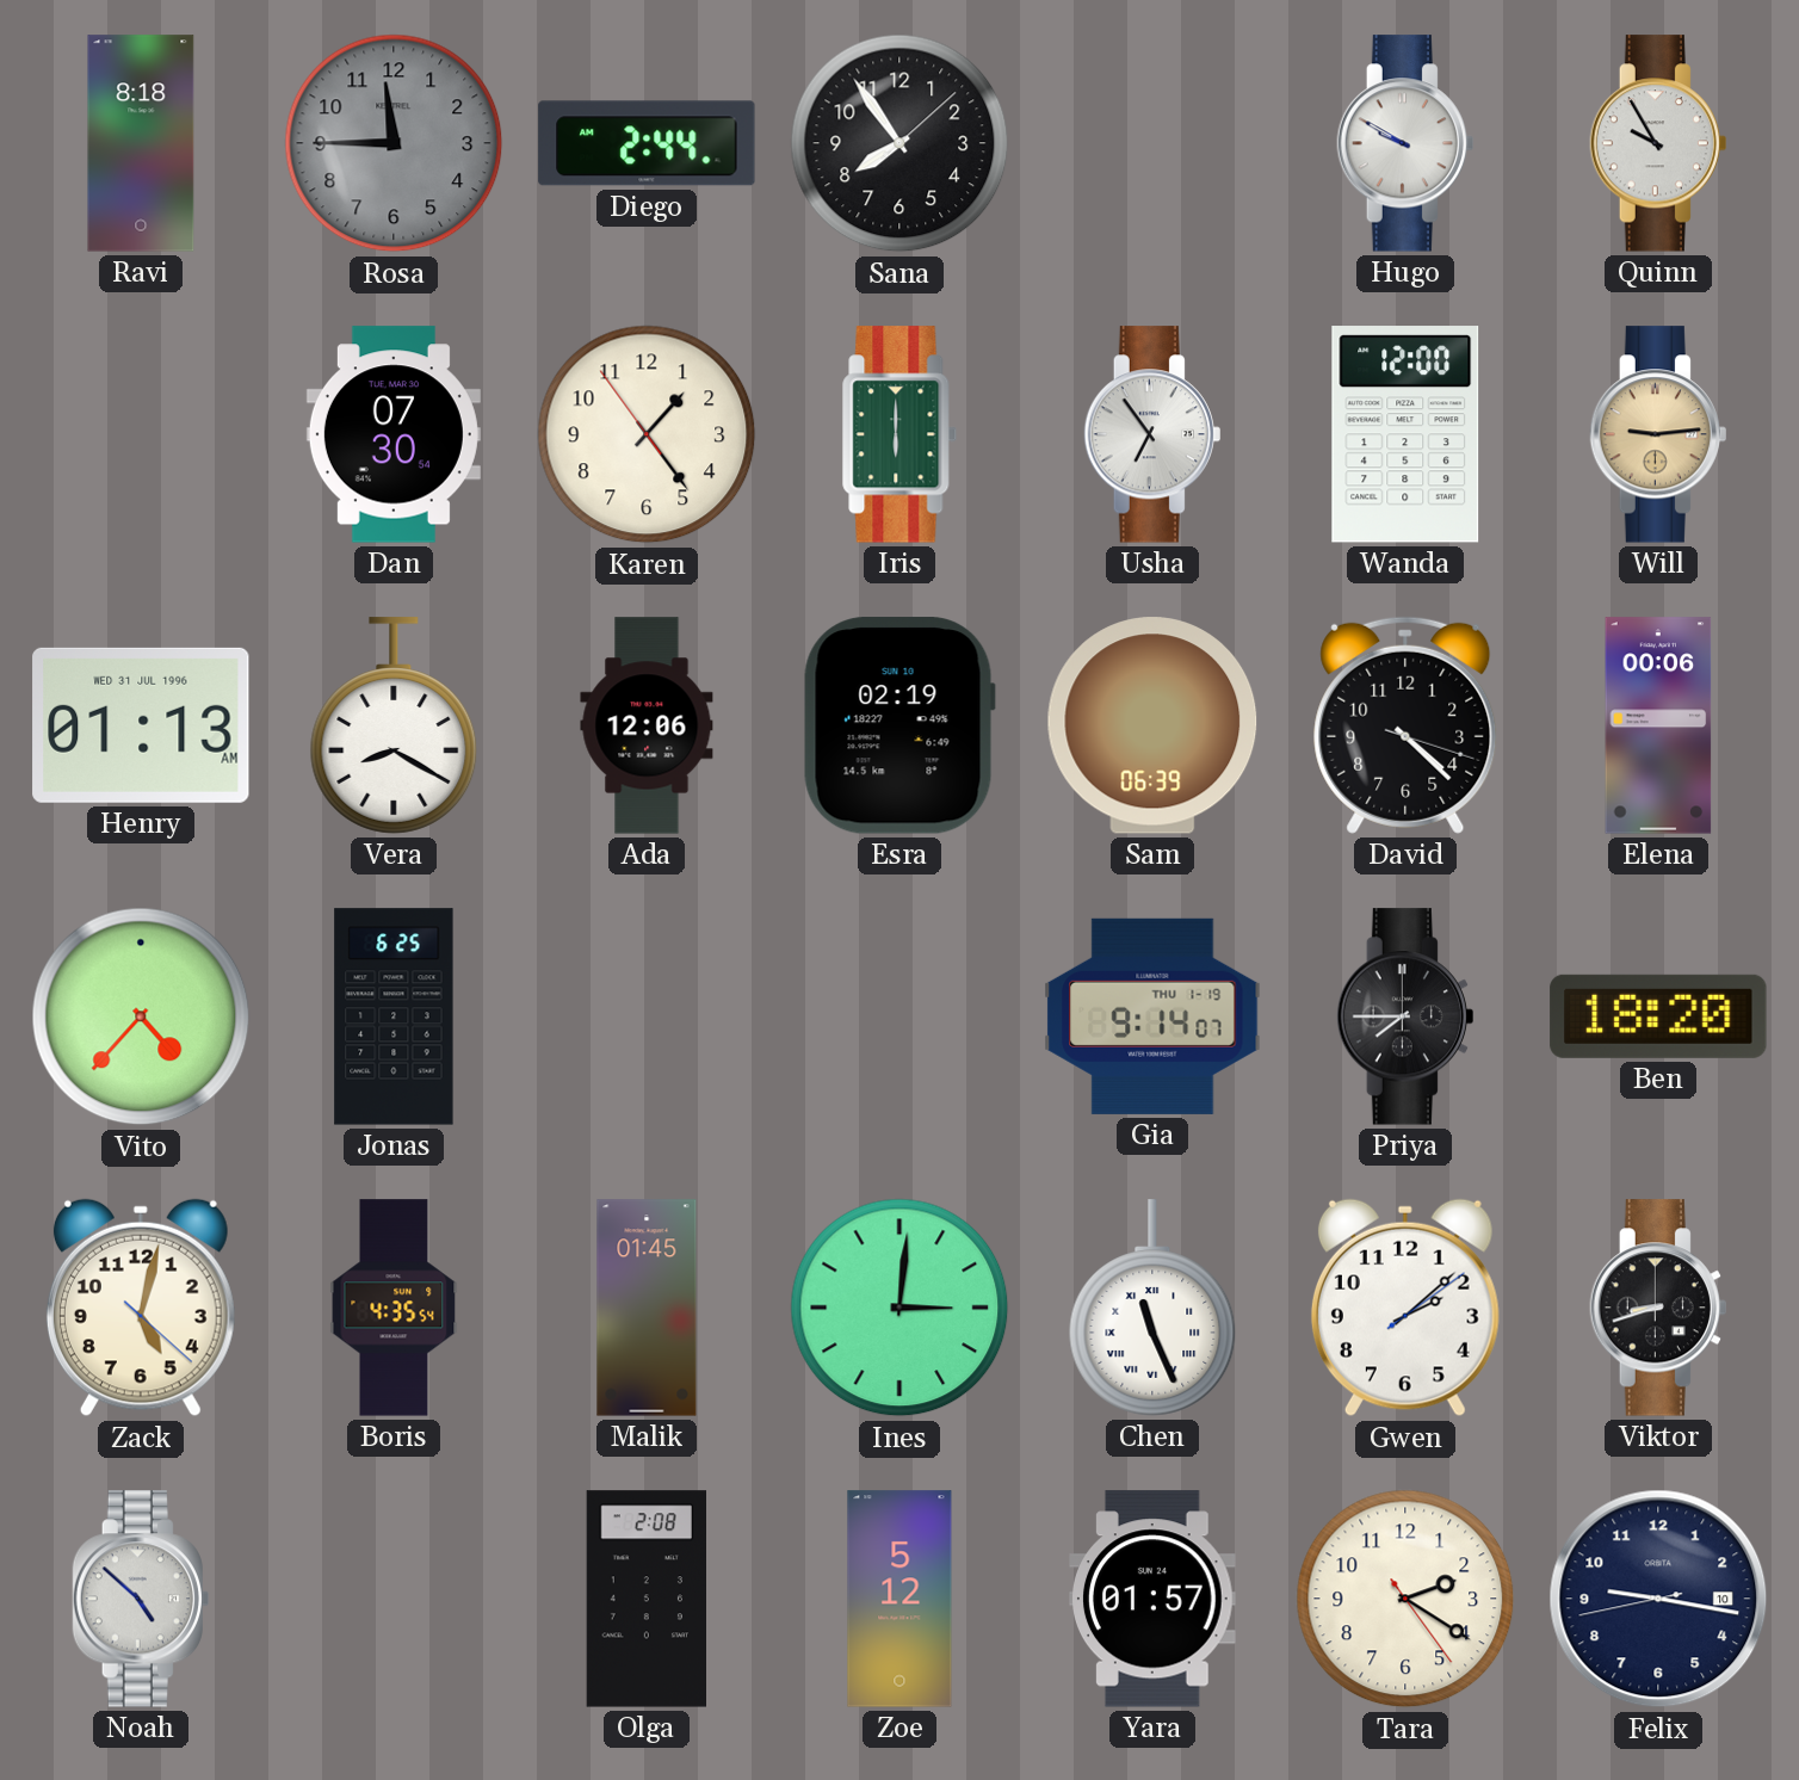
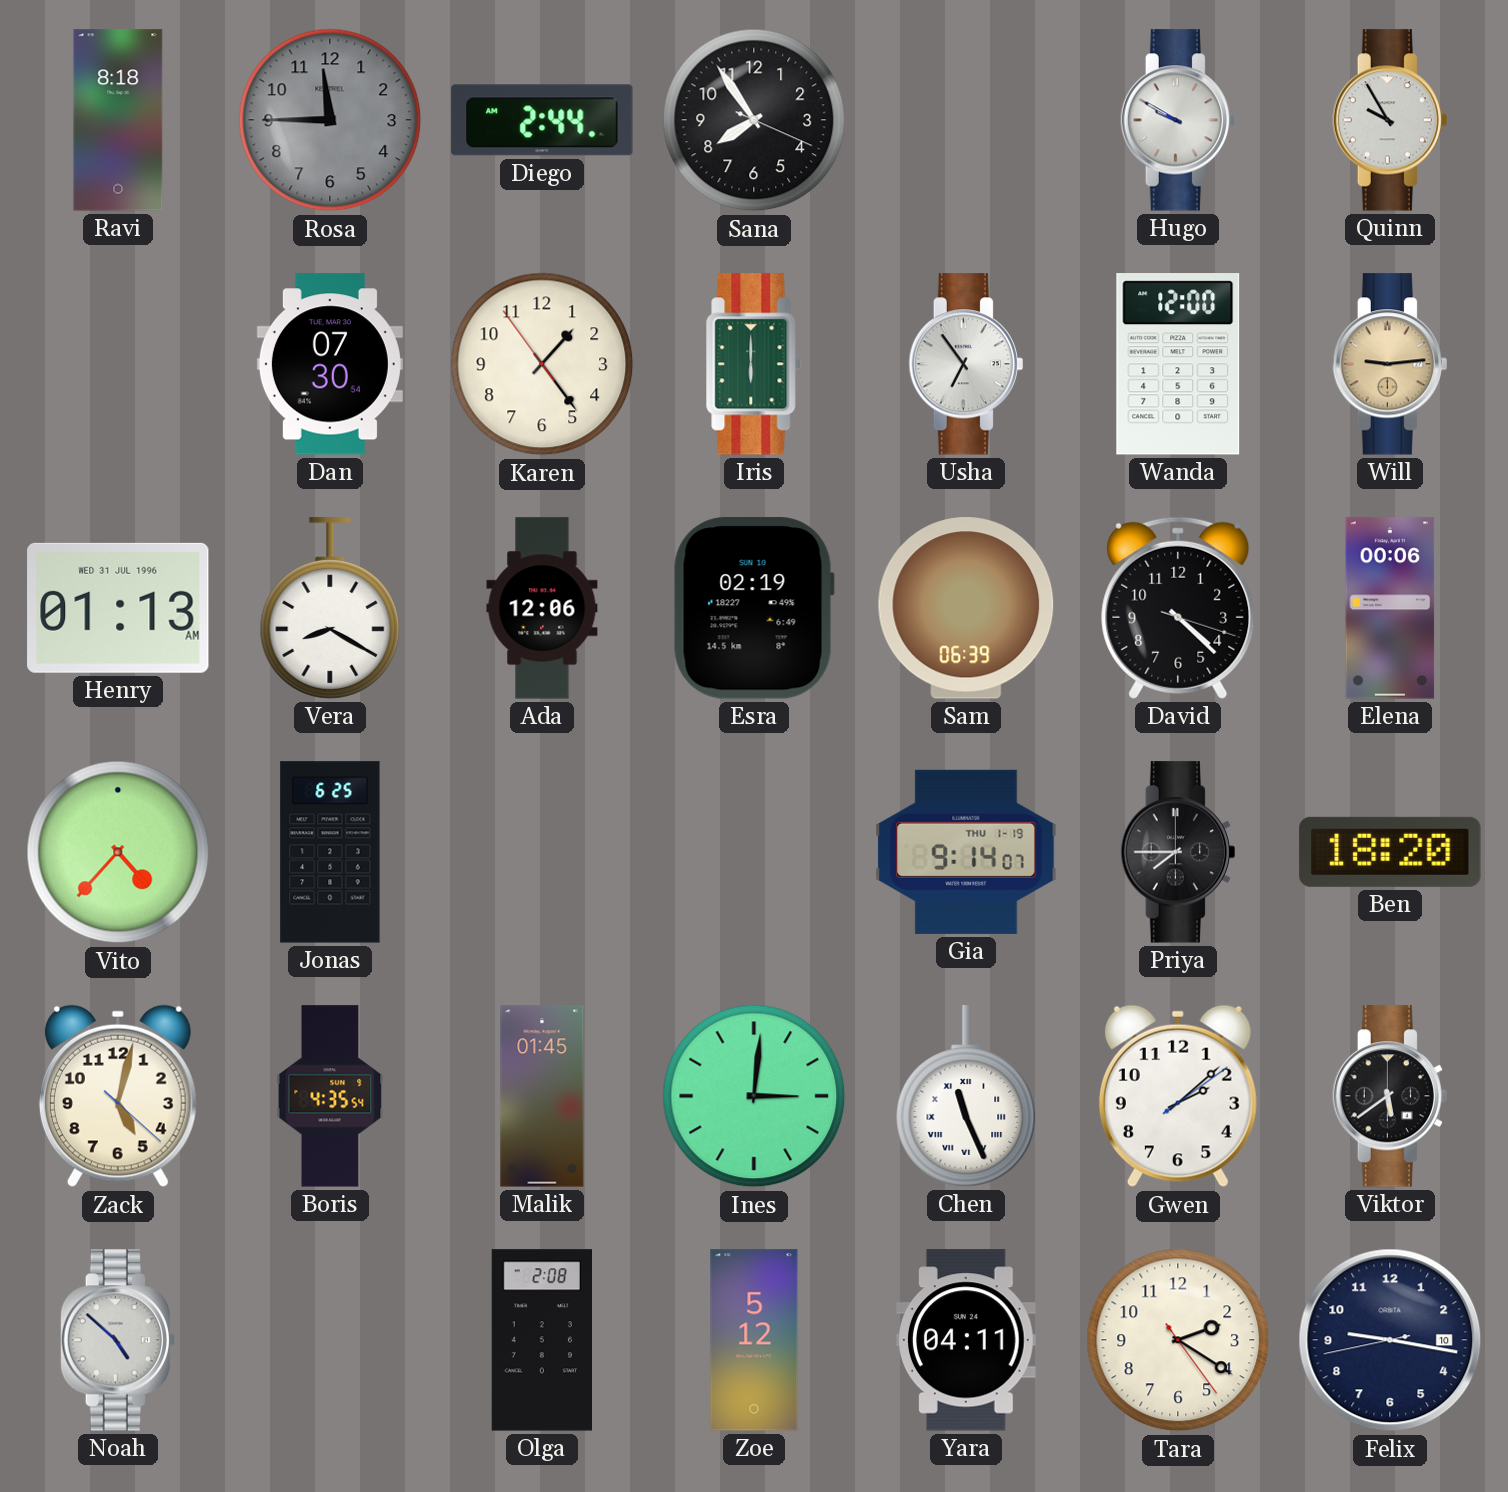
Sana: 7:54:08 -> 7:54:19 (754, 120)
Viktor: 8:42 -> 5:39 (1390, 1096)
Yara: 01:57 -> 04:11 (967, 1340)
